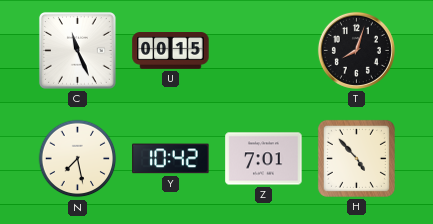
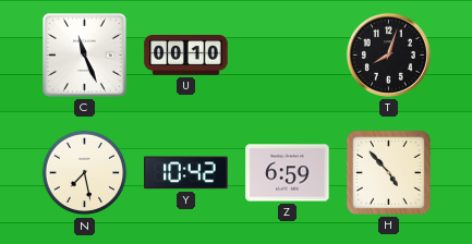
U: 00:15 -> 00:10 (186, 56)
Z: 7:01 -> 6:59 (288, 173)
